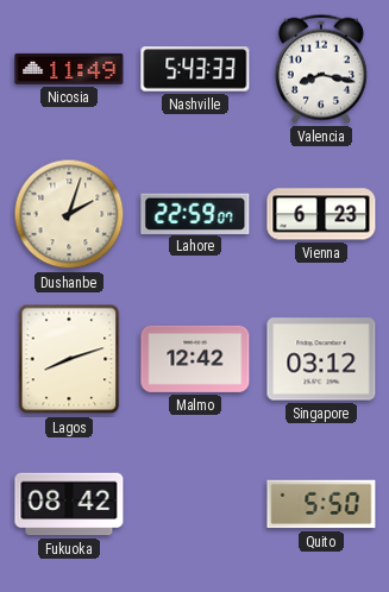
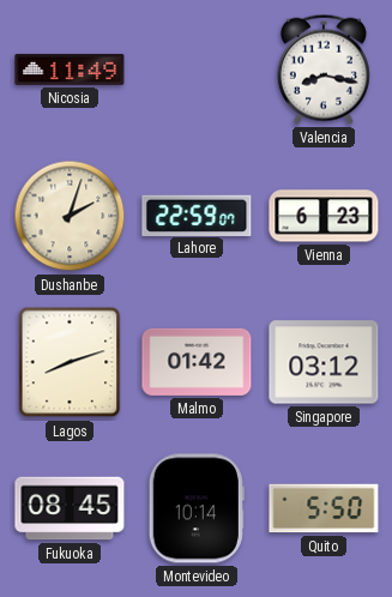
Nashville: 5:43 -> none (195, 69)
Malmo: 12:42 -> 01:42 (197, 362)
Fukuoka: 08:42 -> 08:45 (70, 508)
Montevideo: none -> 10:14 (197, 508)
